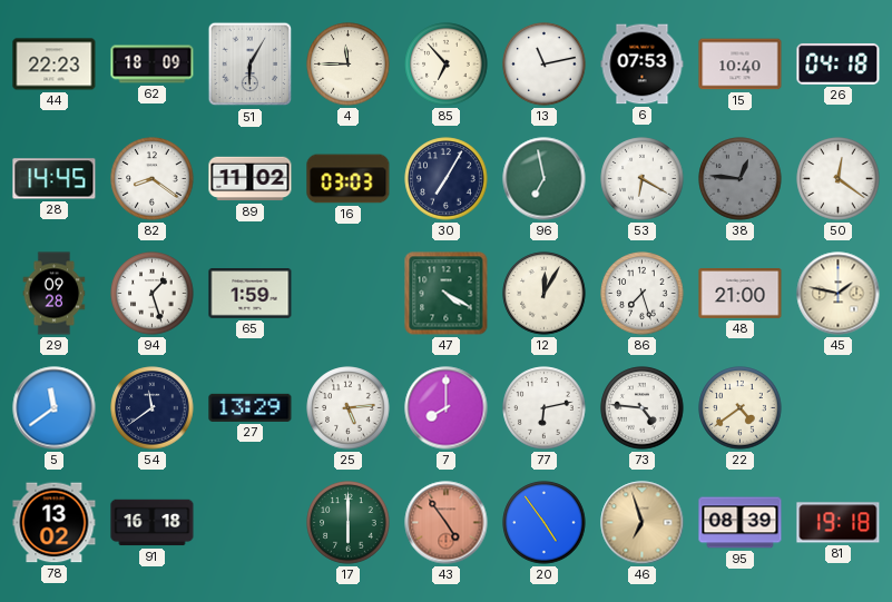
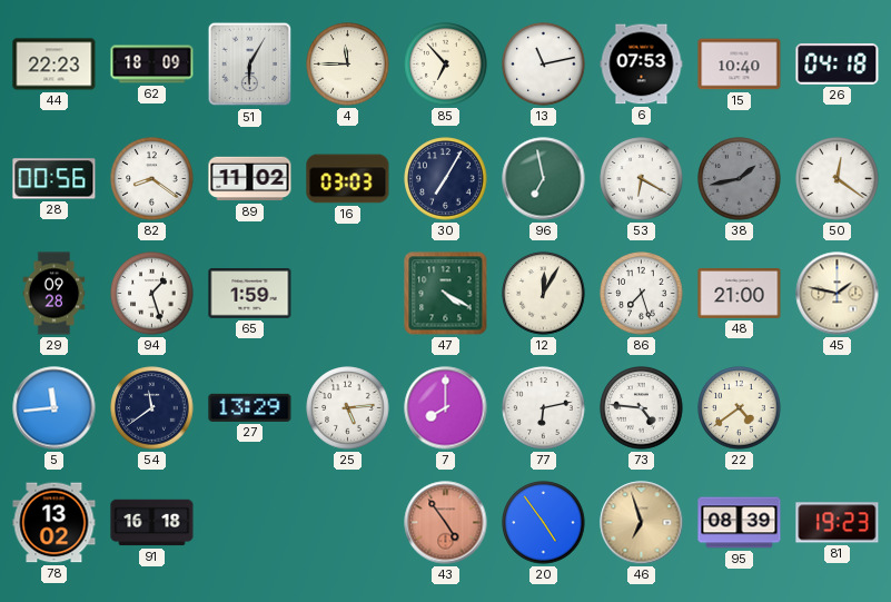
28: 14:45 -> 00:56 (55, 179)
38: 12:46 -> 1:43 (740, 179)
5: 11:39 -> 11:44 (55, 408)
17: 6:00 -> none (349, 523)
81: 19:18 -> 19:23 (838, 523)
